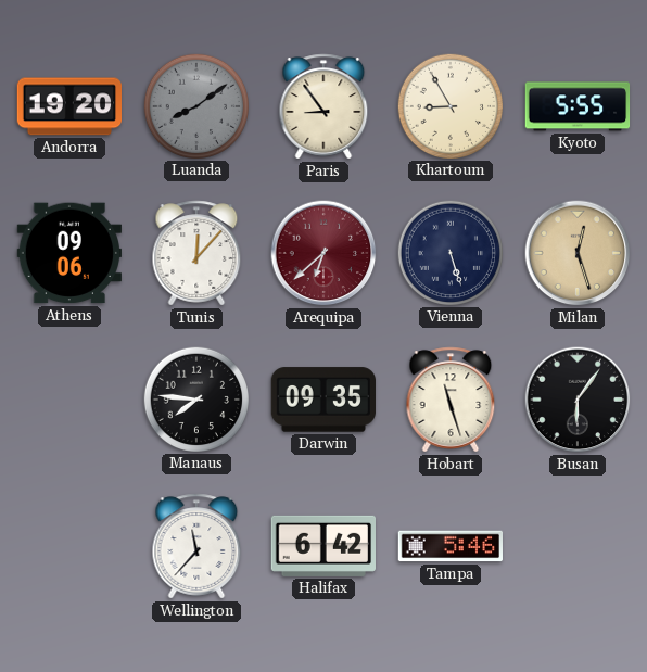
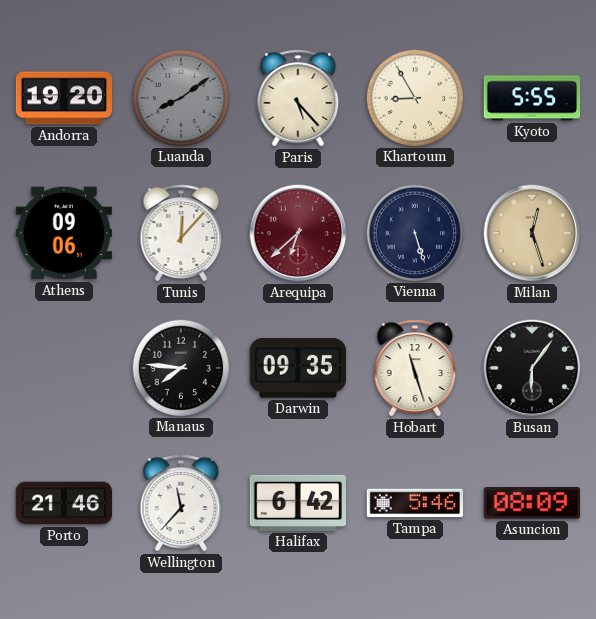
Paris: 8:54 -> 5:23 (298, 98)
Porto: none -> 21:46 (64, 503)
Asuncion: none -> 08:09 (531, 503)
